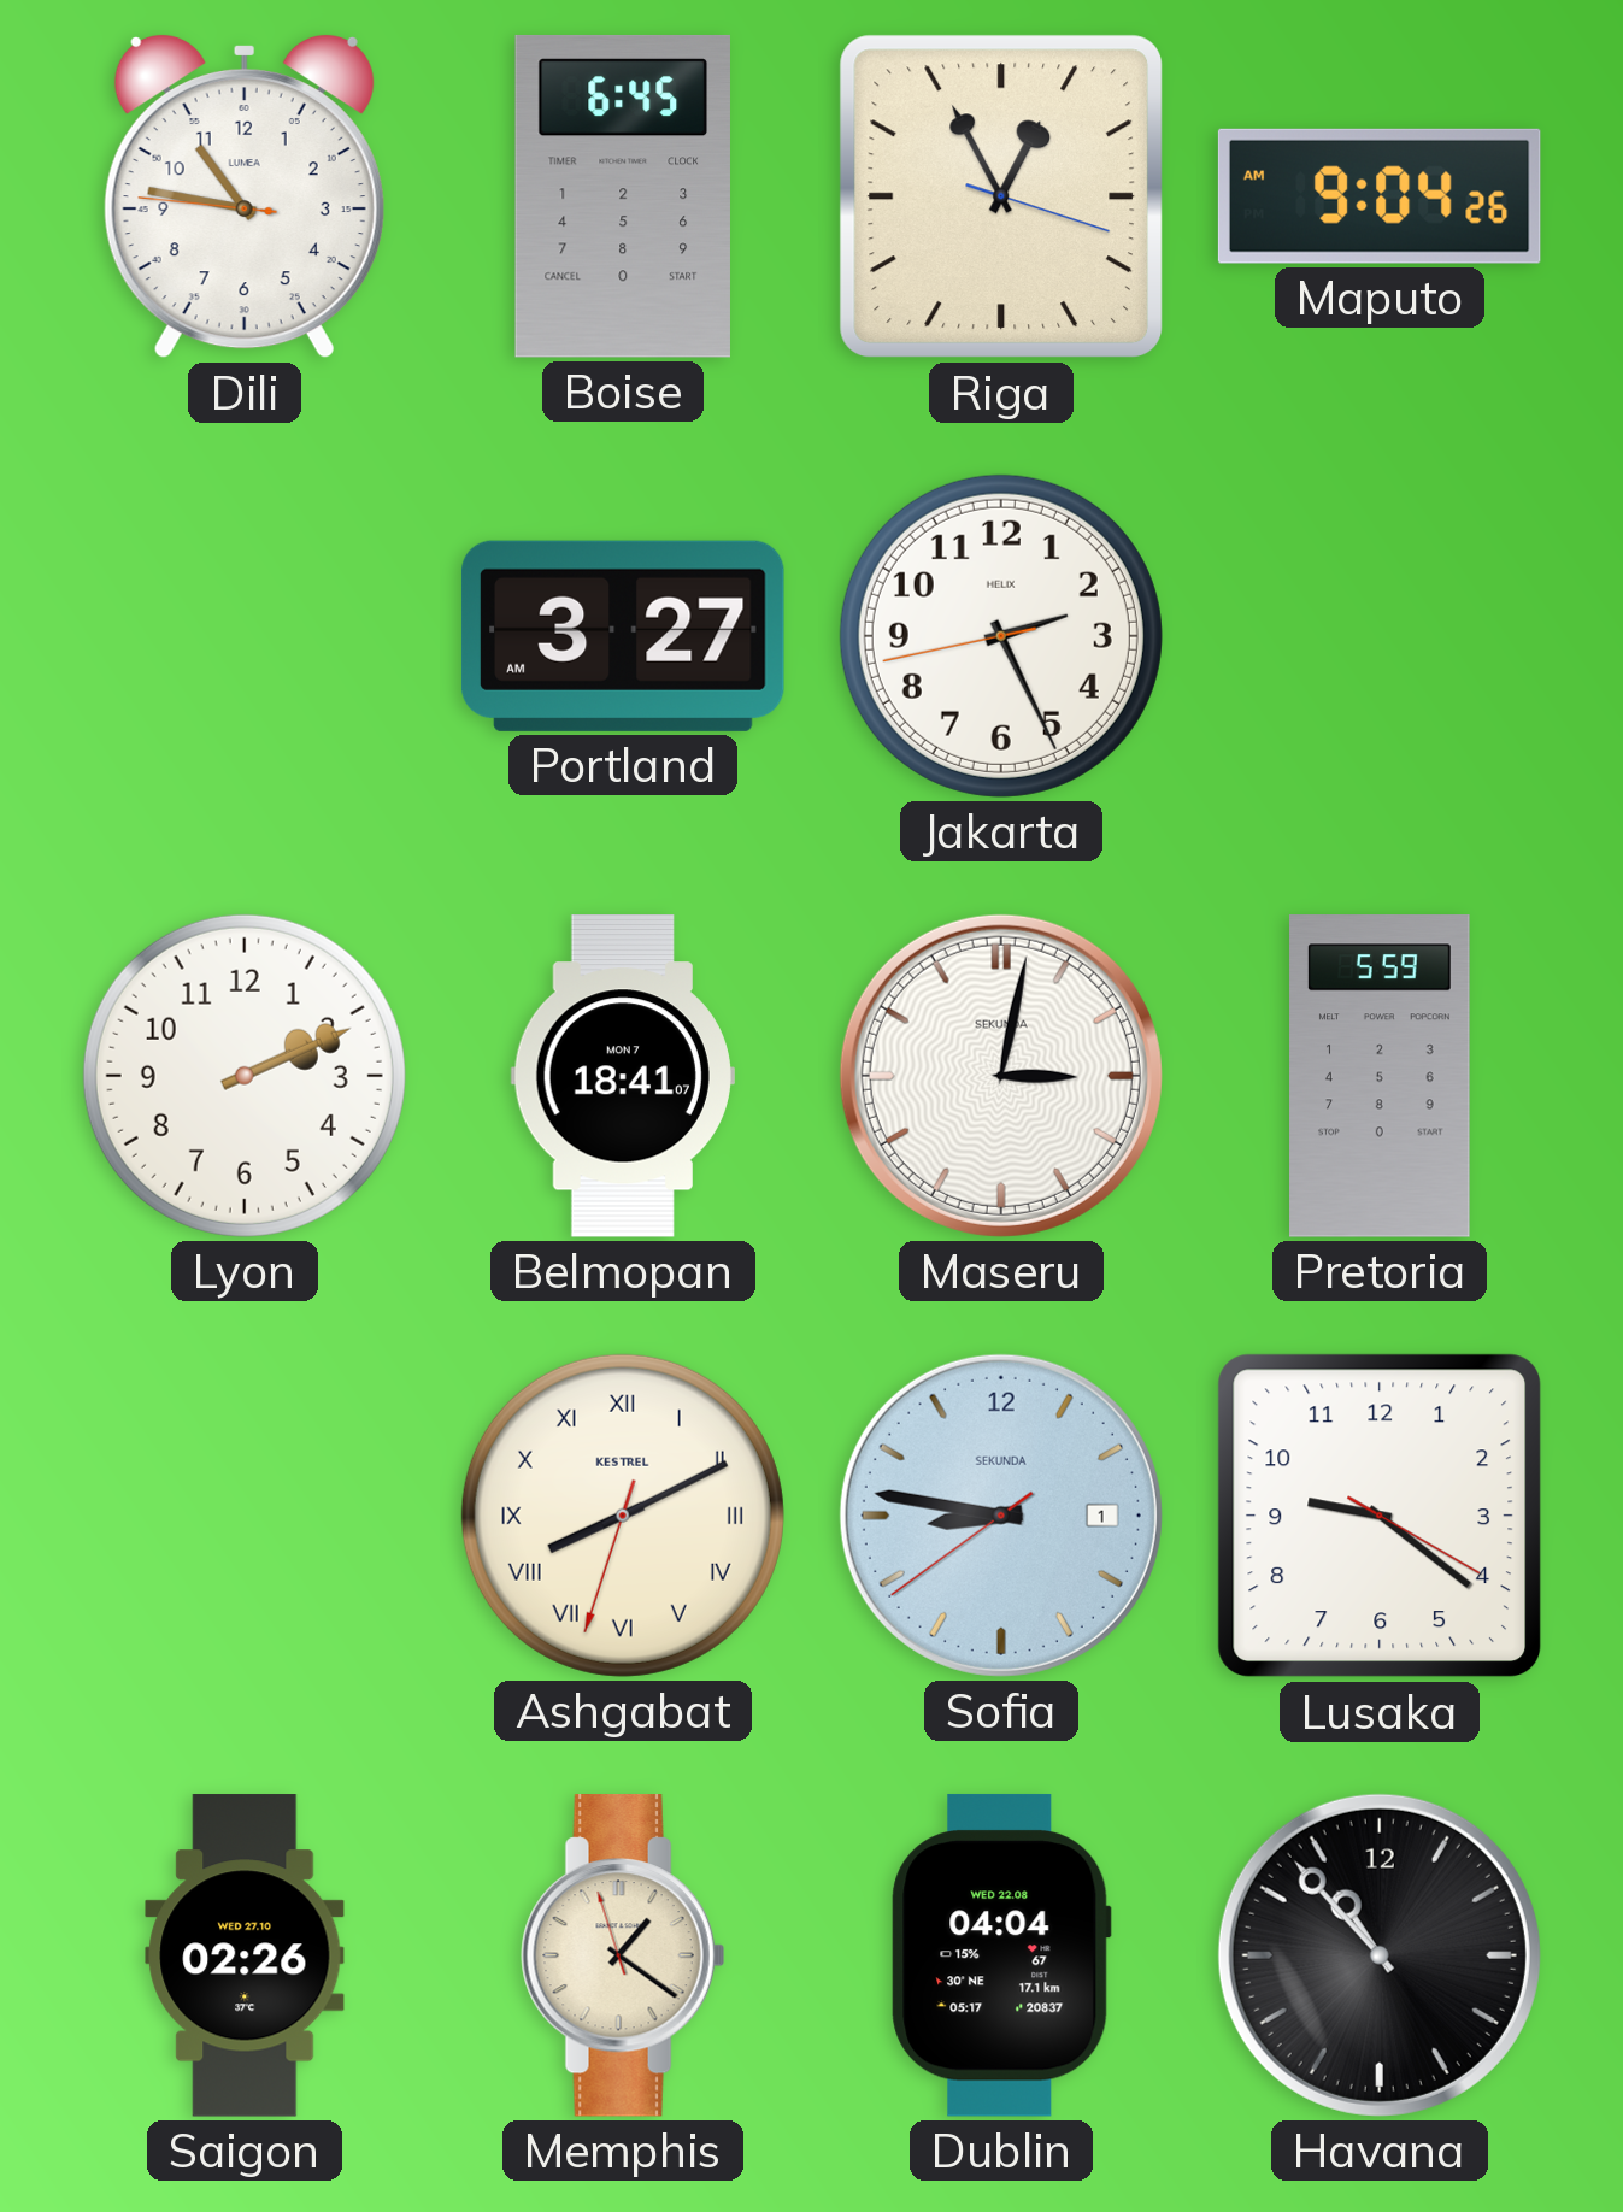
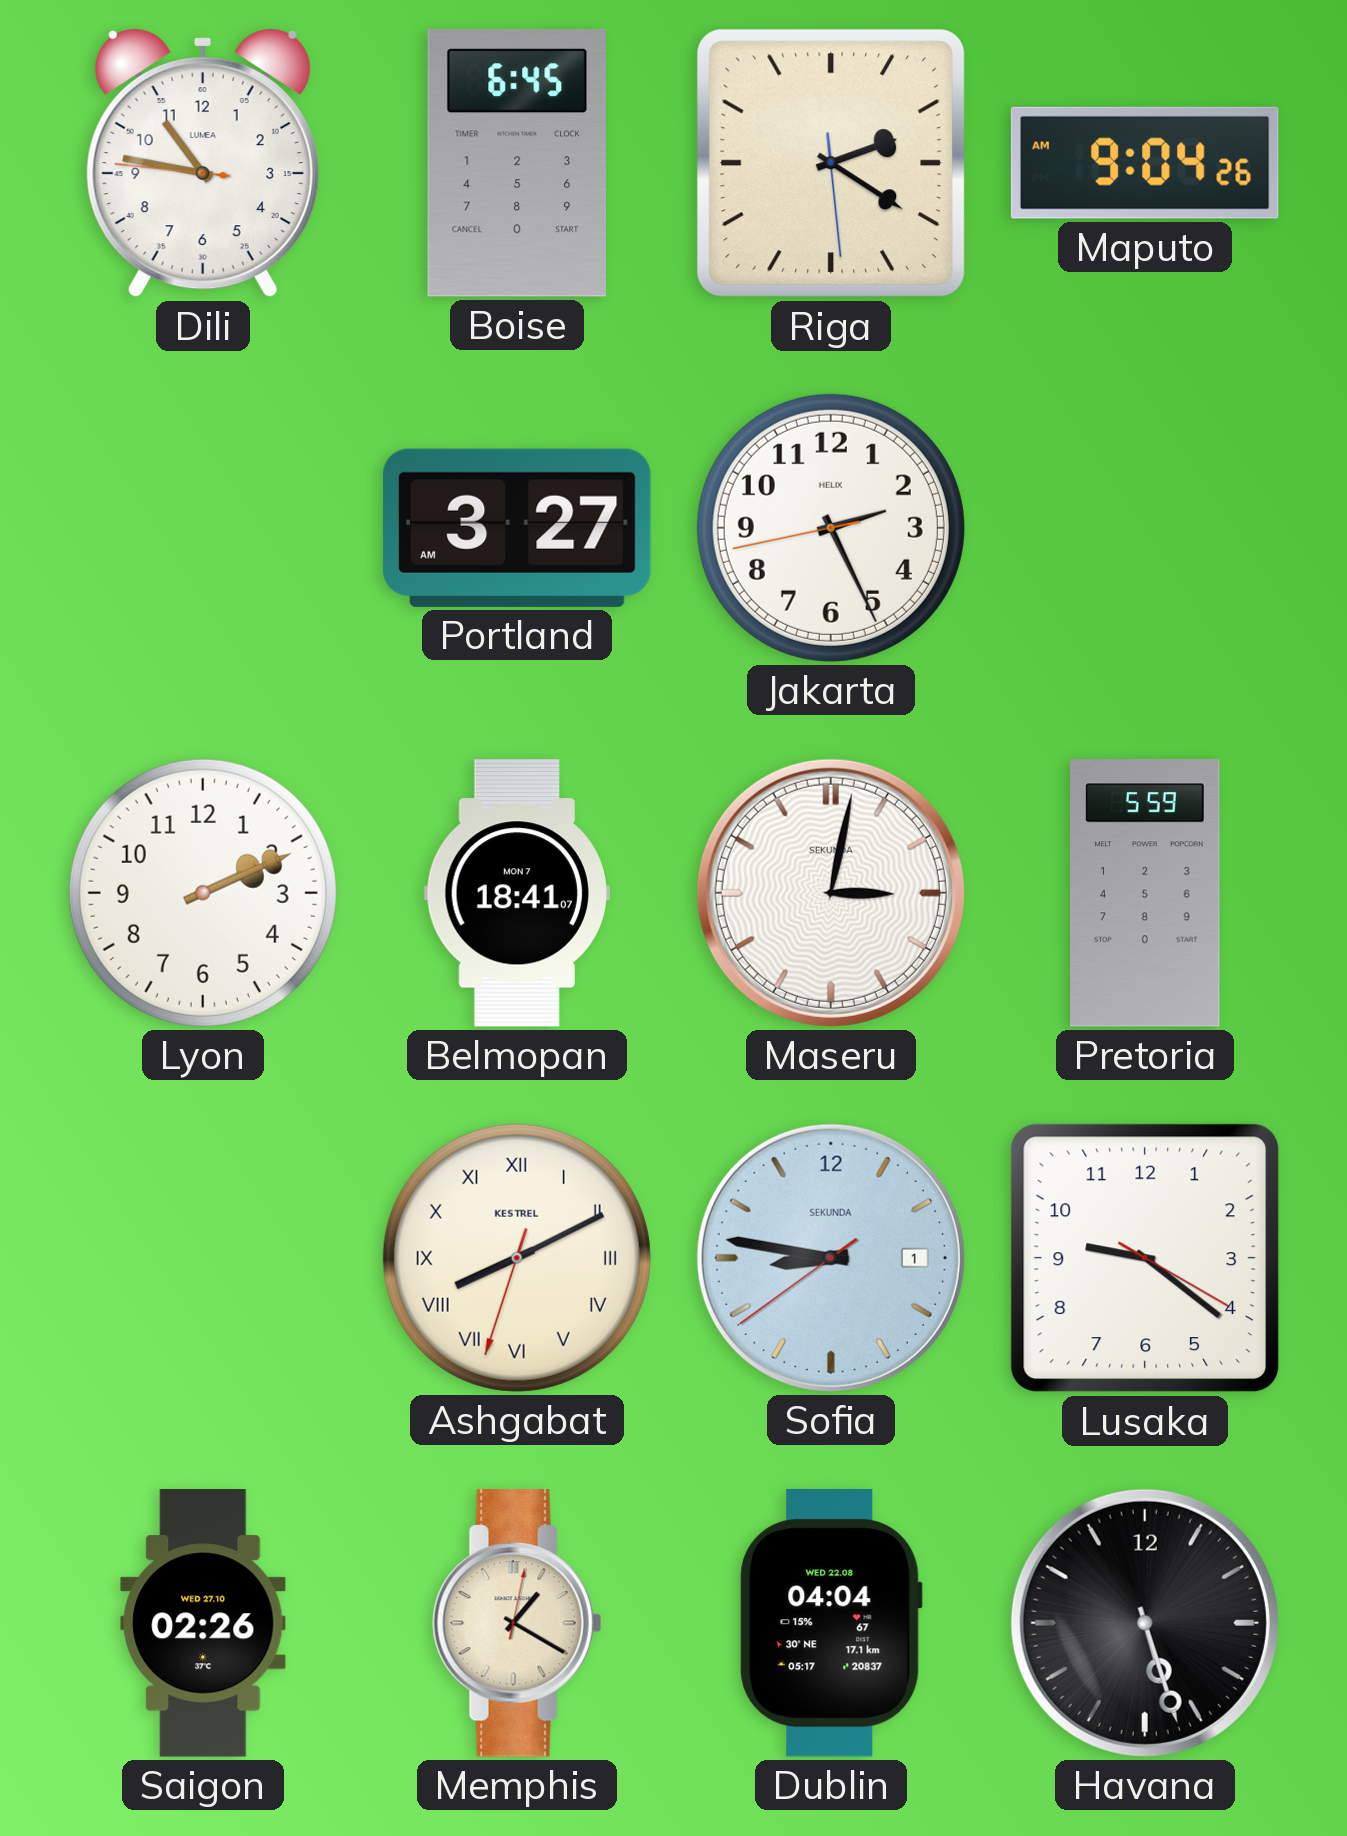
Riga: 12:55 -> 2:20 (831, 163)
Memphis: 1:20:57 -> 1:20:02 (517, 1624)
Havana: 10:53 -> 5:27 (1145, 1623)
